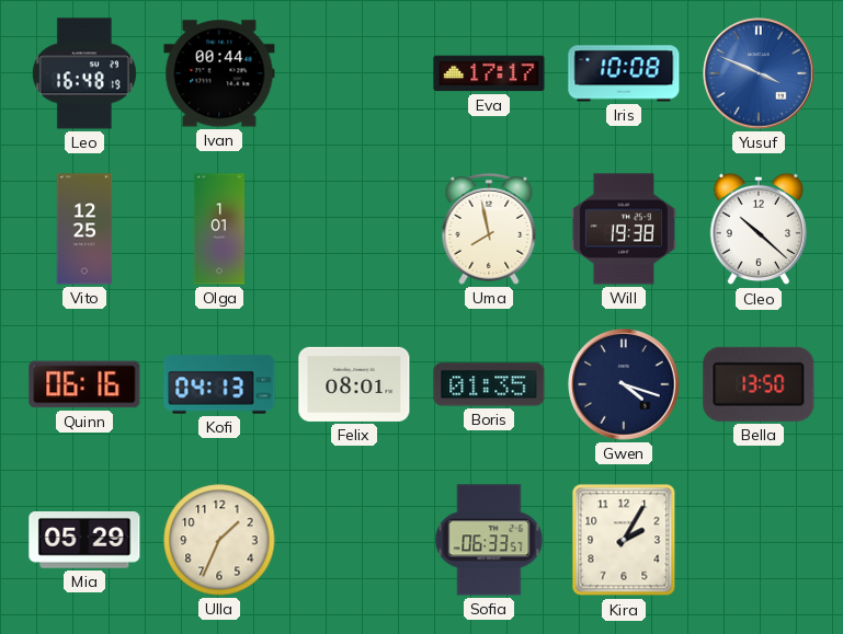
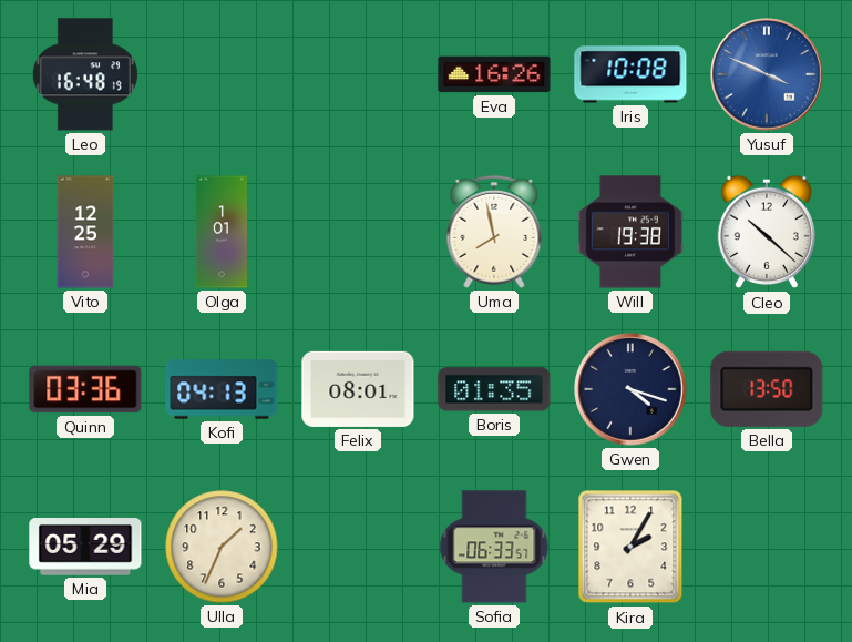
Ivan: 00:44 -> none (219, 73)
Eva: 17:17 -> 16:26 (494, 74)
Quinn: 06:16 -> 03:36 (85, 389)
